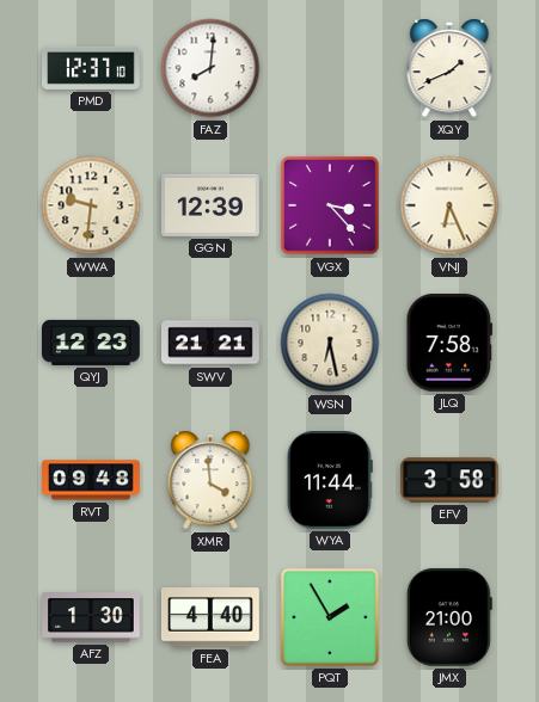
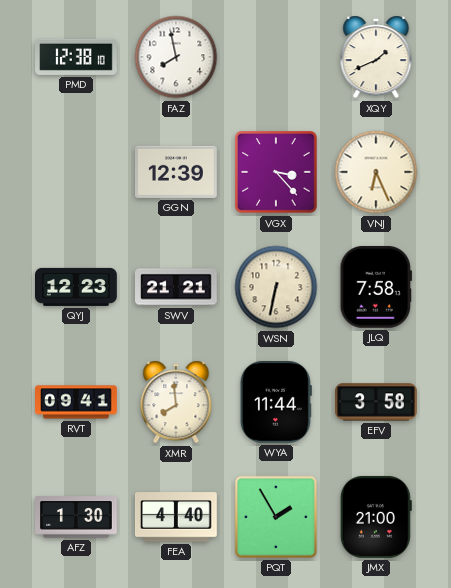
PMD: 12:37 -> 12:38 (77, 57)
FAZ: 8:01 -> 7:58 (176, 57)
WWA: 9:31 -> none (91, 205)
WSN: 6:28 -> 6:32 (276, 287)
RVT: 09:48 -> 09:41 (76, 402)
XMR: 3:59 -> 7:59 (176, 402)
